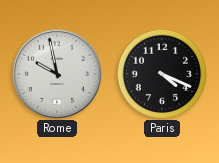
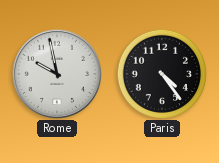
Paris: 4:19 -> 4:24 (161, 73)
